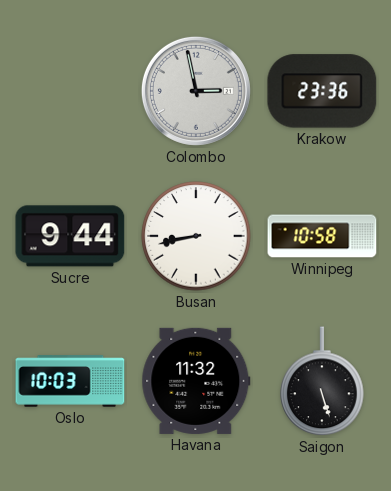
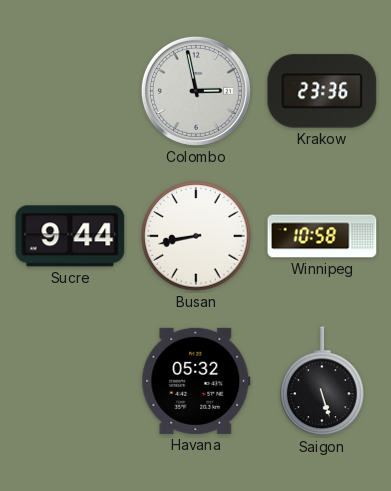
Oslo: 10:03 -> none (70, 381)
Havana: 11:32 -> 05:32 (196, 381)
